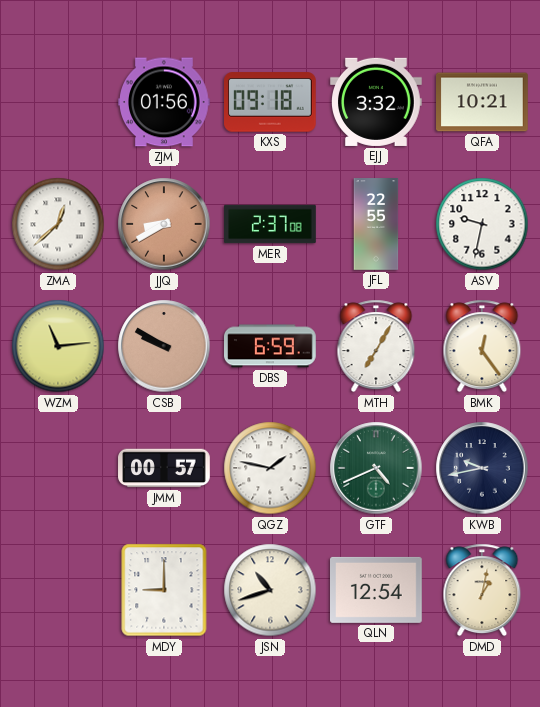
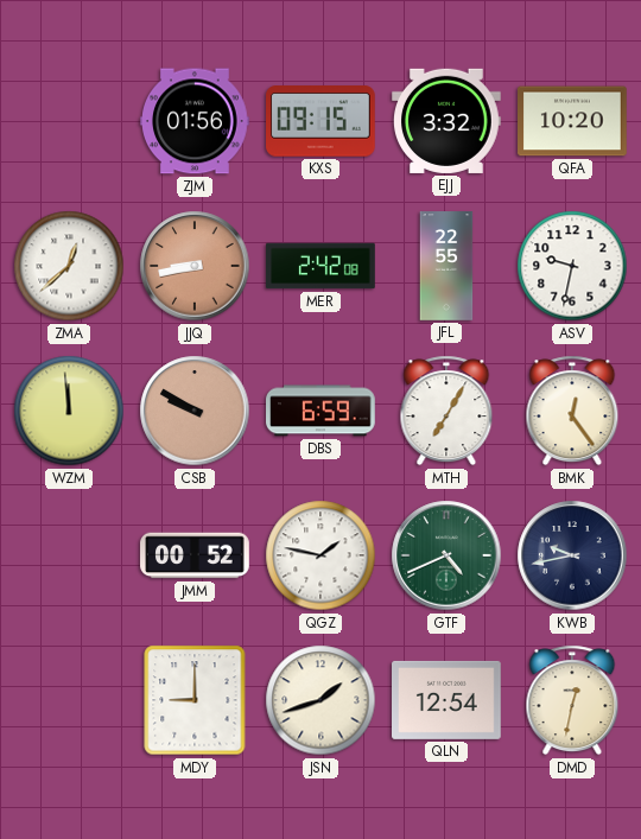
KXS: 09:18 -> 09:15 (322, 121)
QFA: 10:21 -> 10:20 (572, 121)
JJQ: 8:40 -> 8:43 (195, 266)
MER: 2:37 -> 2:42 (320, 266)
WZM: 11:14 -> 11:59 (69, 411)
JMM: 00:57 -> 00:52 (195, 555)
JSN: 10:42 -> 1:42 (320, 700)
DMD: 1:02 -> 12:32 (572, 700)
